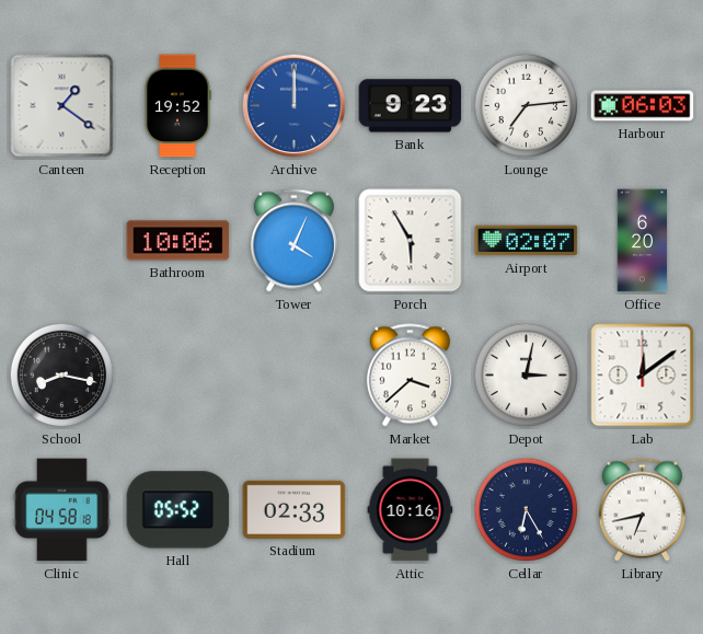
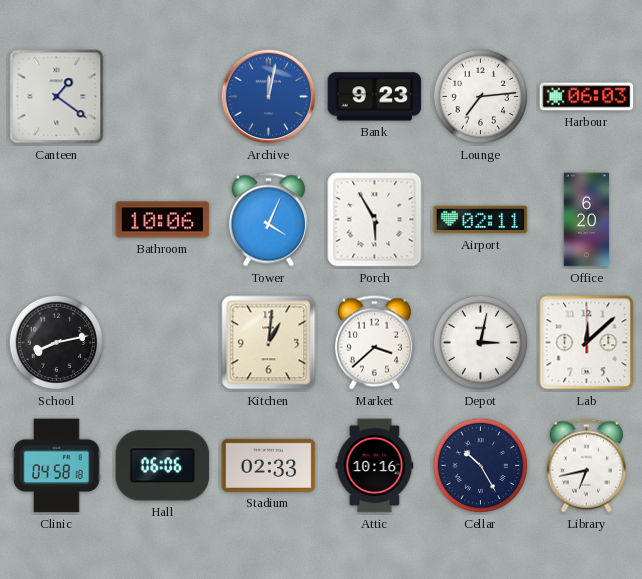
Reception: 19:52 -> none (177, 106)
Archive: 12:00 -> 12:02 (269, 97)
Airport: 02:07 -> 02:11 (481, 220)
School: 8:17 -> 8:13 (57, 343)
Kitchen: none -> 1:01 (269, 343)
Lab: 12:09 -> 12:08 (587, 343)
Hall: 05:52 -> 06:06 (163, 466)
Cellar: 6:25 -> 10:25 (481, 466)
